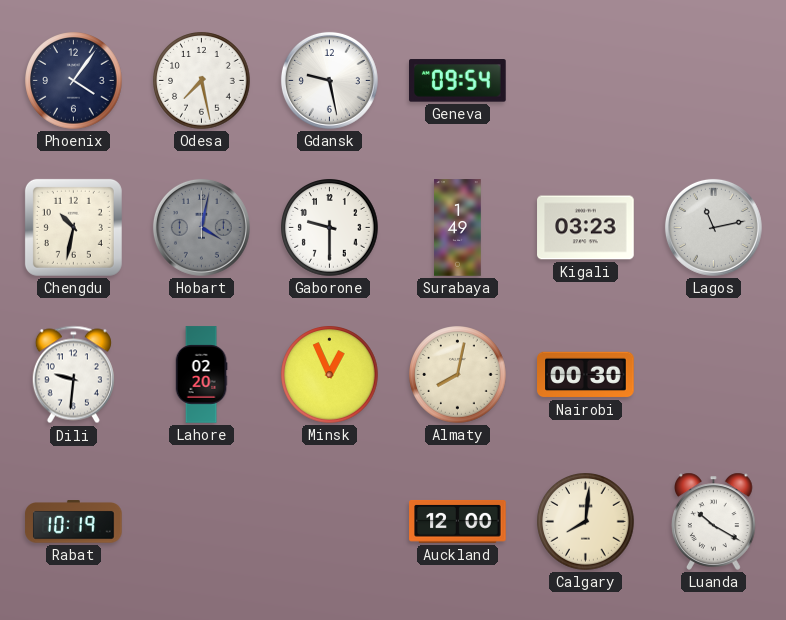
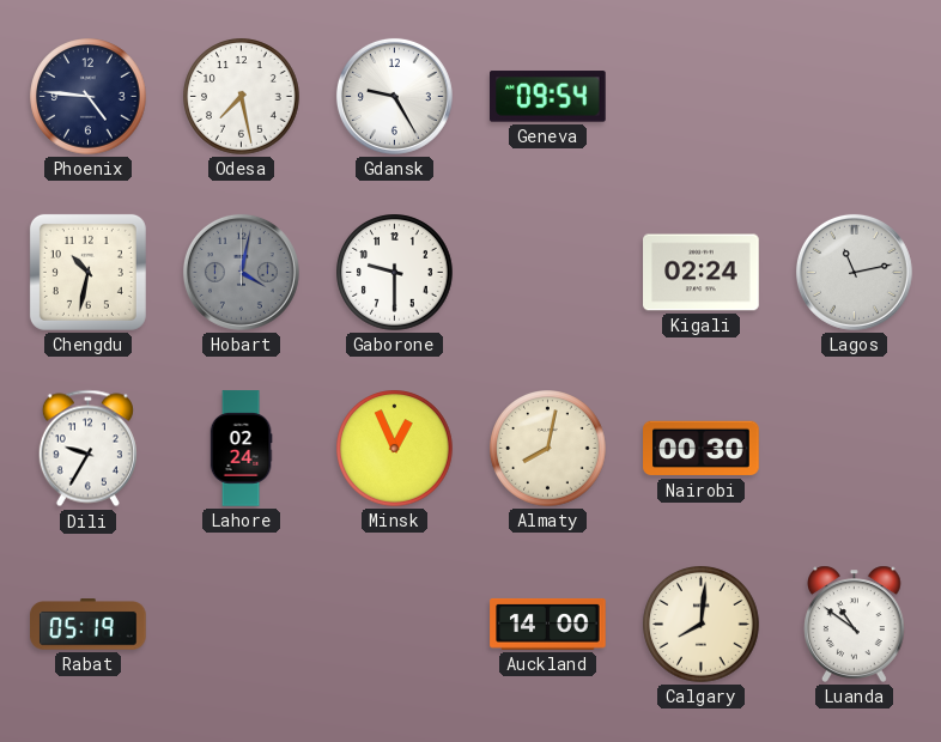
Phoenix: 4:06 -> 4:46 (89, 97)
Gdansk: 9:28 -> 9:25 (394, 96)
Surabaya: 1:49 -> none (458, 228)
Kigali: 03:23 -> 02:24 (702, 273)
Dili: 9:31 -> 9:35 (87, 449)
Lahore: 02:20 -> 02:24 (241, 449)
Rabat: 10:19 -> 05:19 (89, 625)
Auckland: 12:00 -> 14:00 (548, 624)
Luanda: 10:20 -> 10:51 (855, 624)
